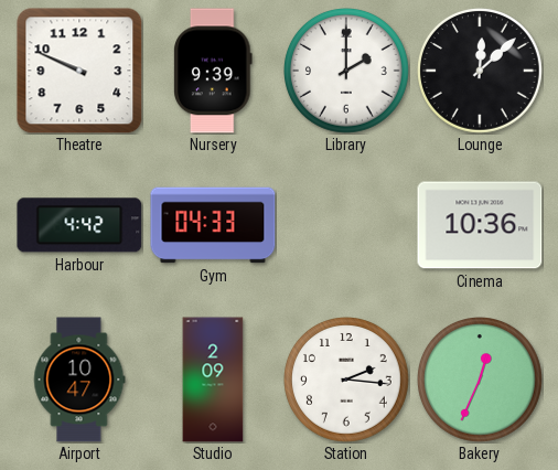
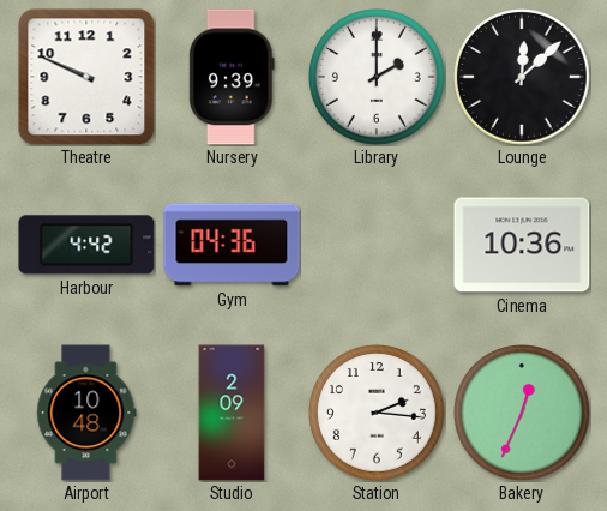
Gym: 04:33 -> 04:36 (232, 245)
Airport: 10:47 -> 10:48 (86, 413)
